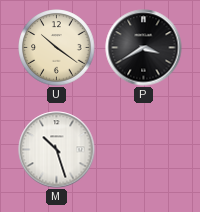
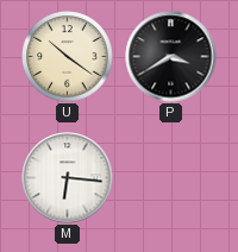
M: 10:27 -> 6:16 (68, 178)
